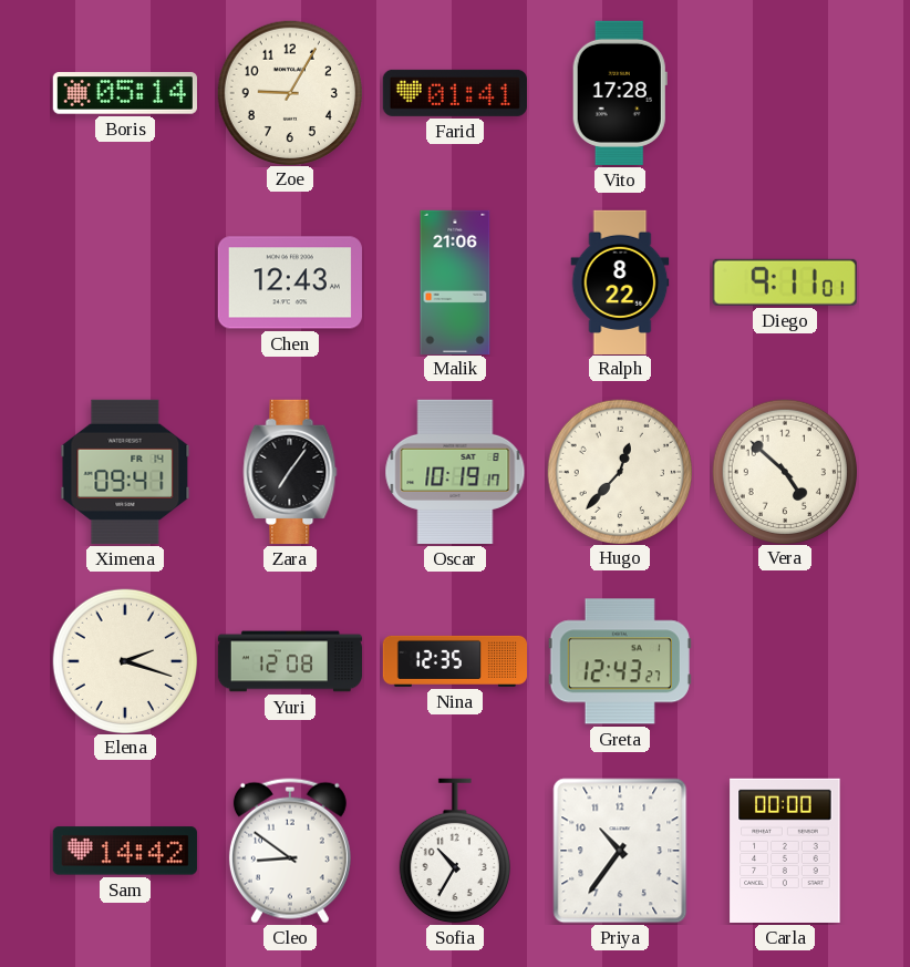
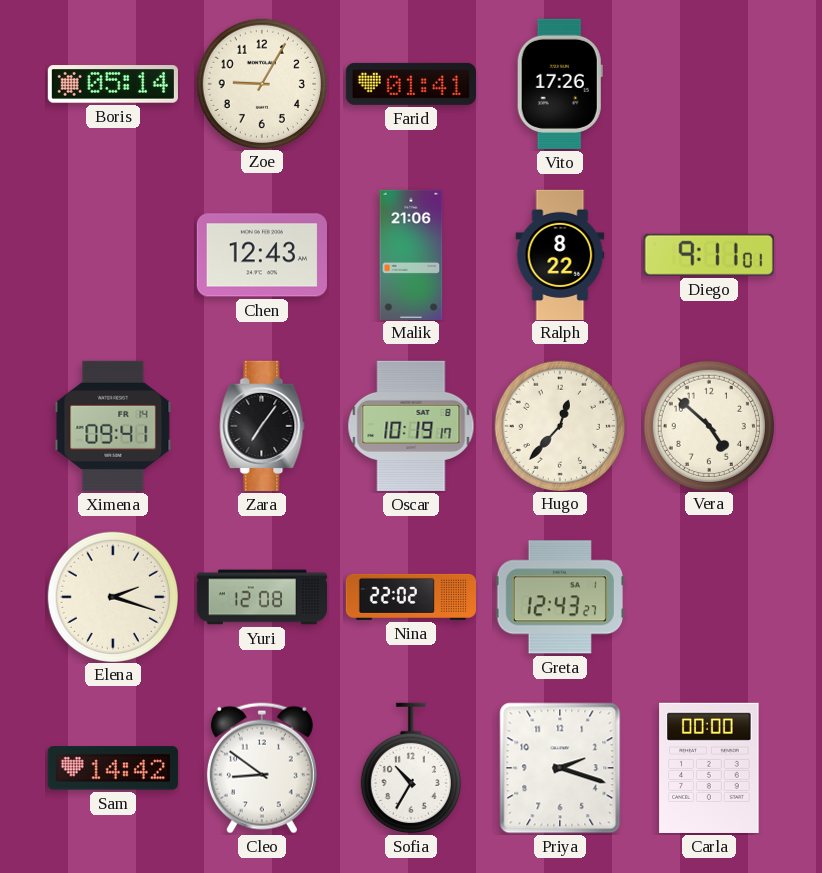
Vito: 17:28 -> 17:26 (560, 84)
Nina: 12:35 -> 22:02 (410, 597)
Priya: 10:36 -> 2:18 (560, 768)
